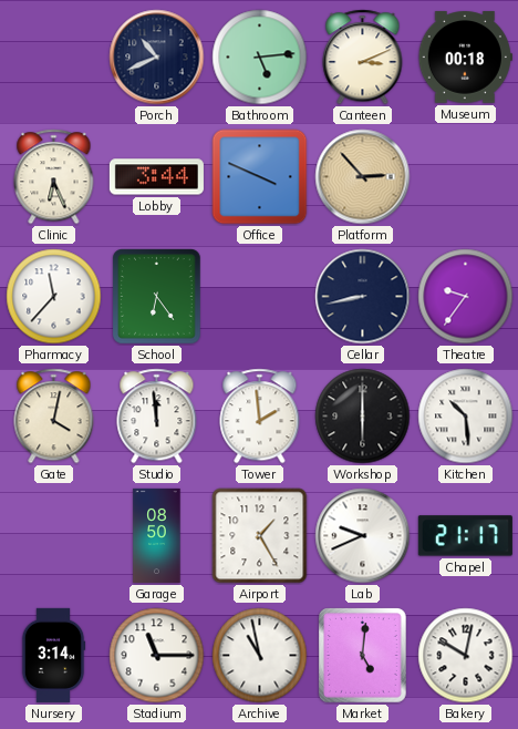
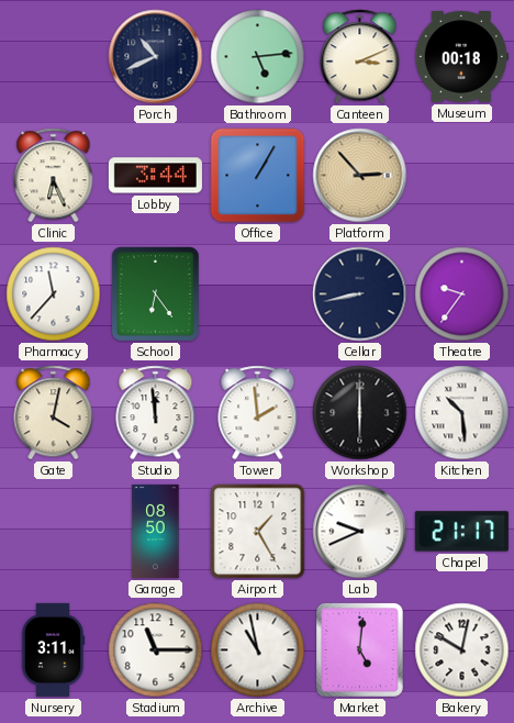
Office: 3:49 -> 1:05 (258, 176)
Nursery: 3:14 -> 3:11 (53, 649)
